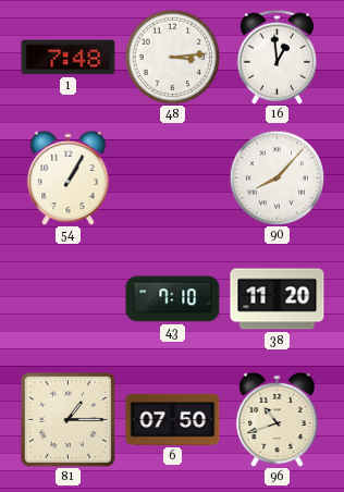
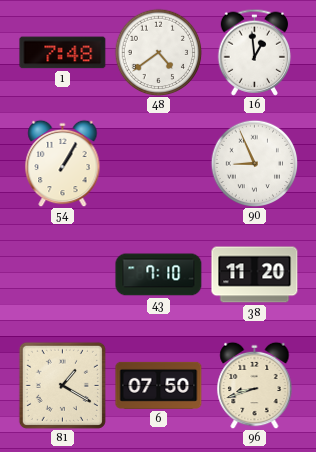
48: 3:14 -> 4:39 (158, 52)
90: 8:07 -> 8:56 (254, 163)
81: 1:15 -> 1:20 (62, 385)
96: 10:42 -> 8:42 (255, 385)
